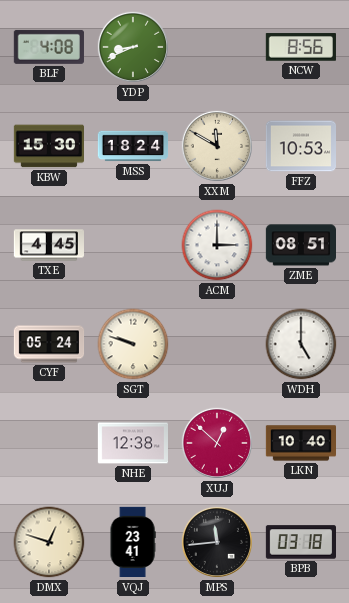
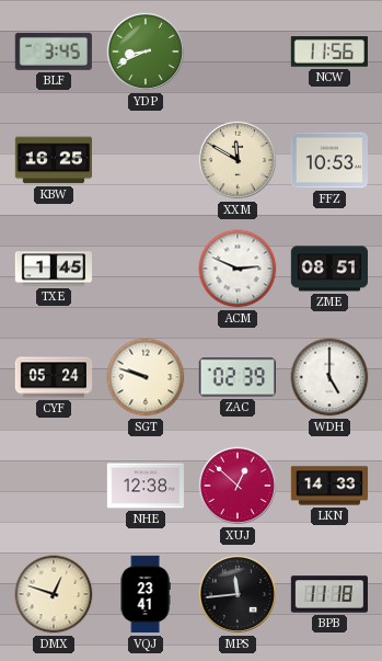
BLF: 4:08 -> 3:45 (54, 52)
NCW: 8:56 -> 11:56 (329, 52)
KBW: 15:30 -> 16:25 (53, 160)
MSS: 18:24 -> none (133, 146)
TXE: 4:45 -> 1:45 (53, 269)
ACM: 3:00 -> 2:49 (238, 269)
ZAC: none -> 02:39 (236, 377)
LKN: 10:40 -> 14:33 (328, 486)
BPB: 03:18 -> 11:18 (328, 594)
